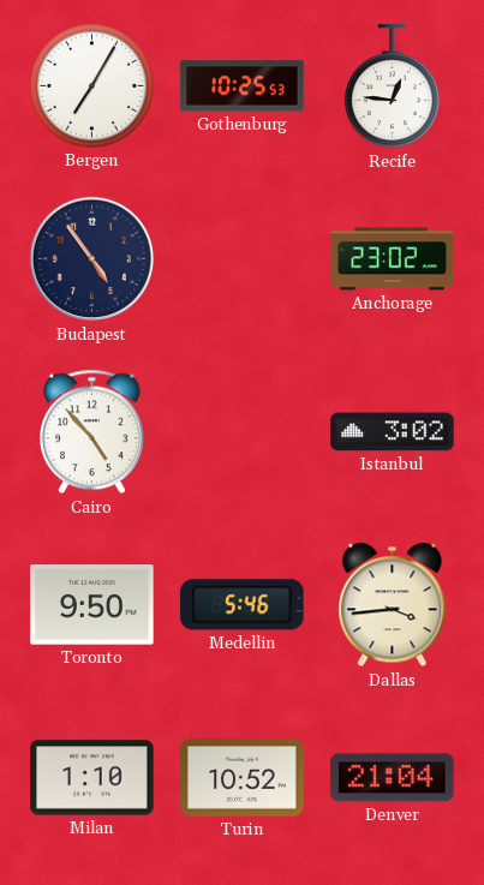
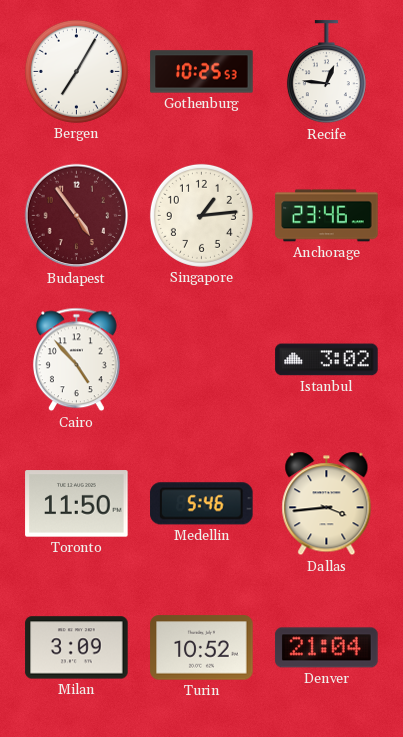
Budapest dial: navy -> burgundy (77, 216)
Singapore: none -> 1:14 (201, 215)
Anchorage: 23:02 -> 23:46 (327, 216)
Toronto: 9:50 -> 11:50 (77, 504)
Milan: 1:10 -> 3:09 (77, 648)
